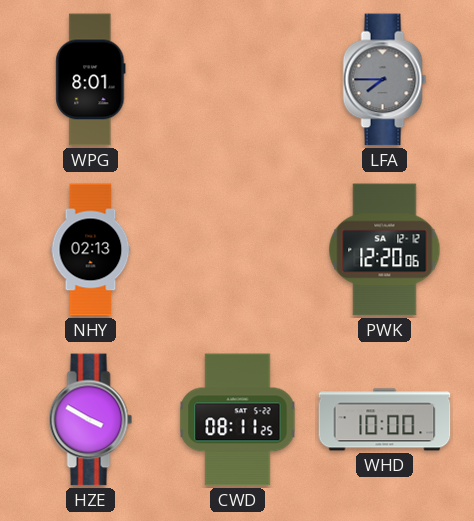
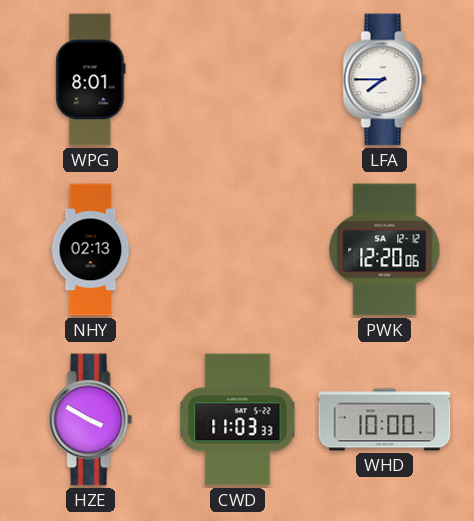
LFA dial: grey -> white (385, 80)
CWD: 08:11 -> 11:03 (238, 420)
